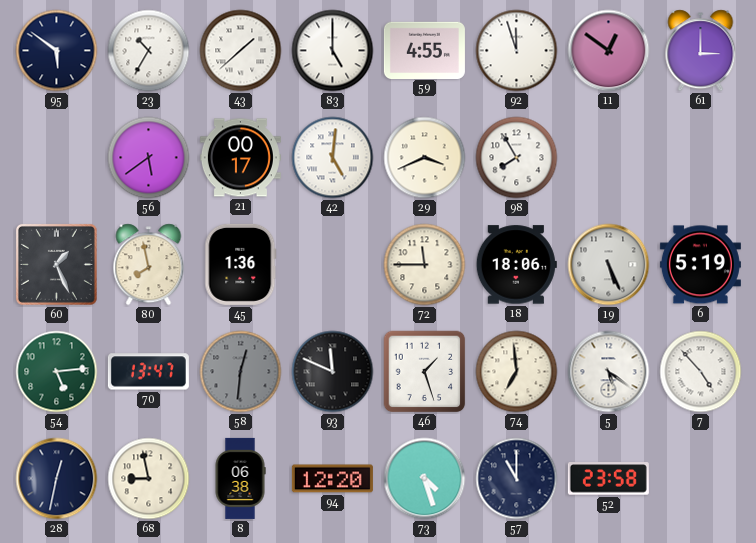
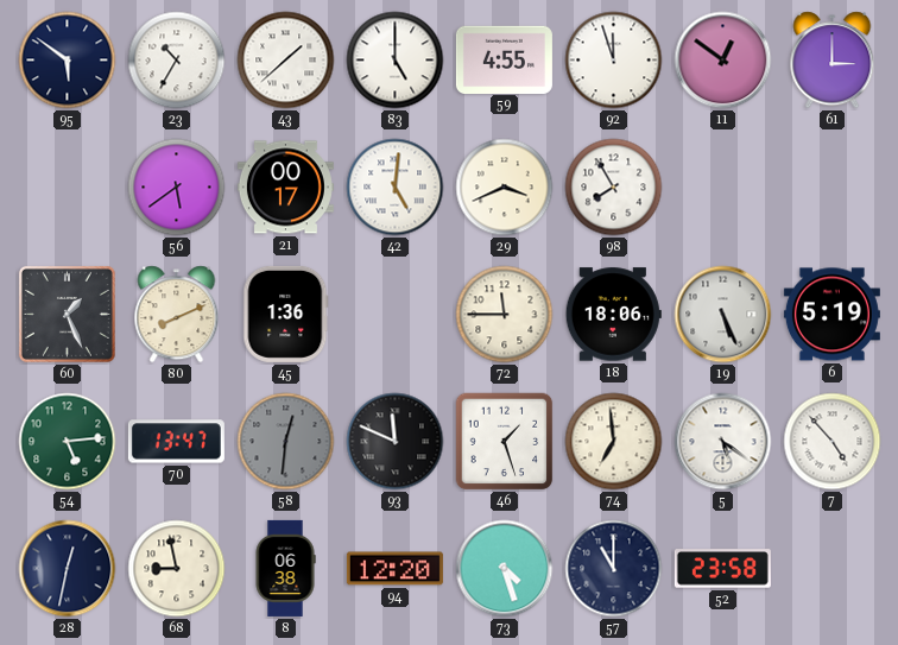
80: 7:58 -> 8:11 (177, 315)
